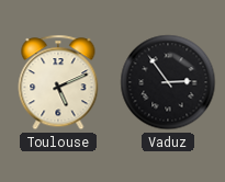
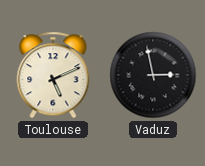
Vaduz: 2:54 -> 2:58 (153, 75)
